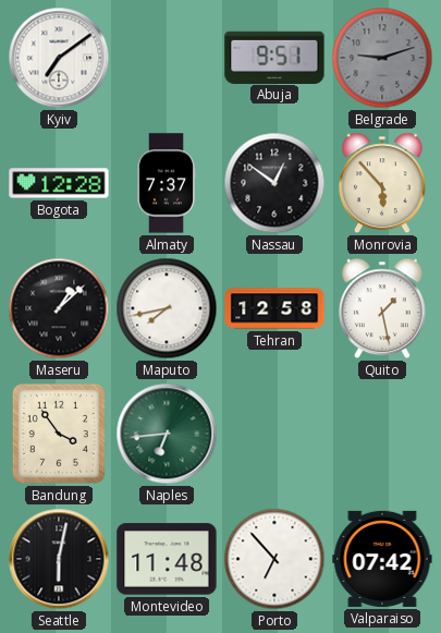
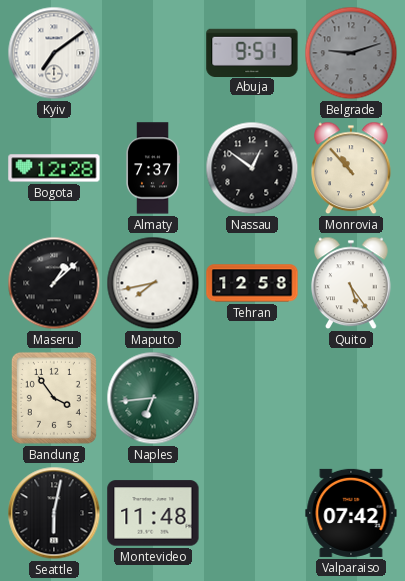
Monrovia: 5:53 -> 10:53 (352, 168)
Quito: 1:28 -> 5:24 (352, 283)
Porto: 6:53 -> none (274, 559)
